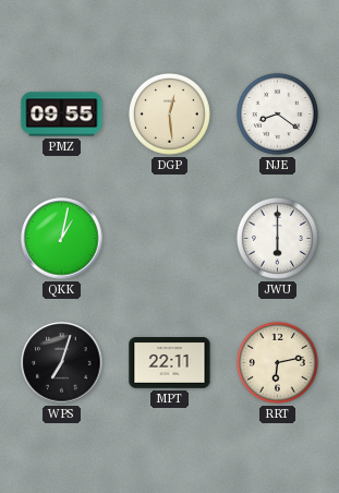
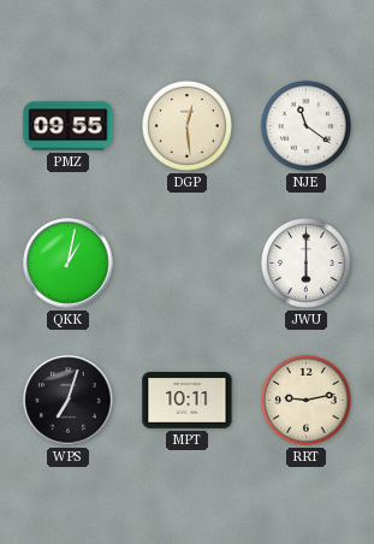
NJE: 8:21 -> 11:21 (305, 125)
MPT: 22:11 -> 10:11 (188, 401)
RRT: 6:13 -> 9:13 (305, 400)
